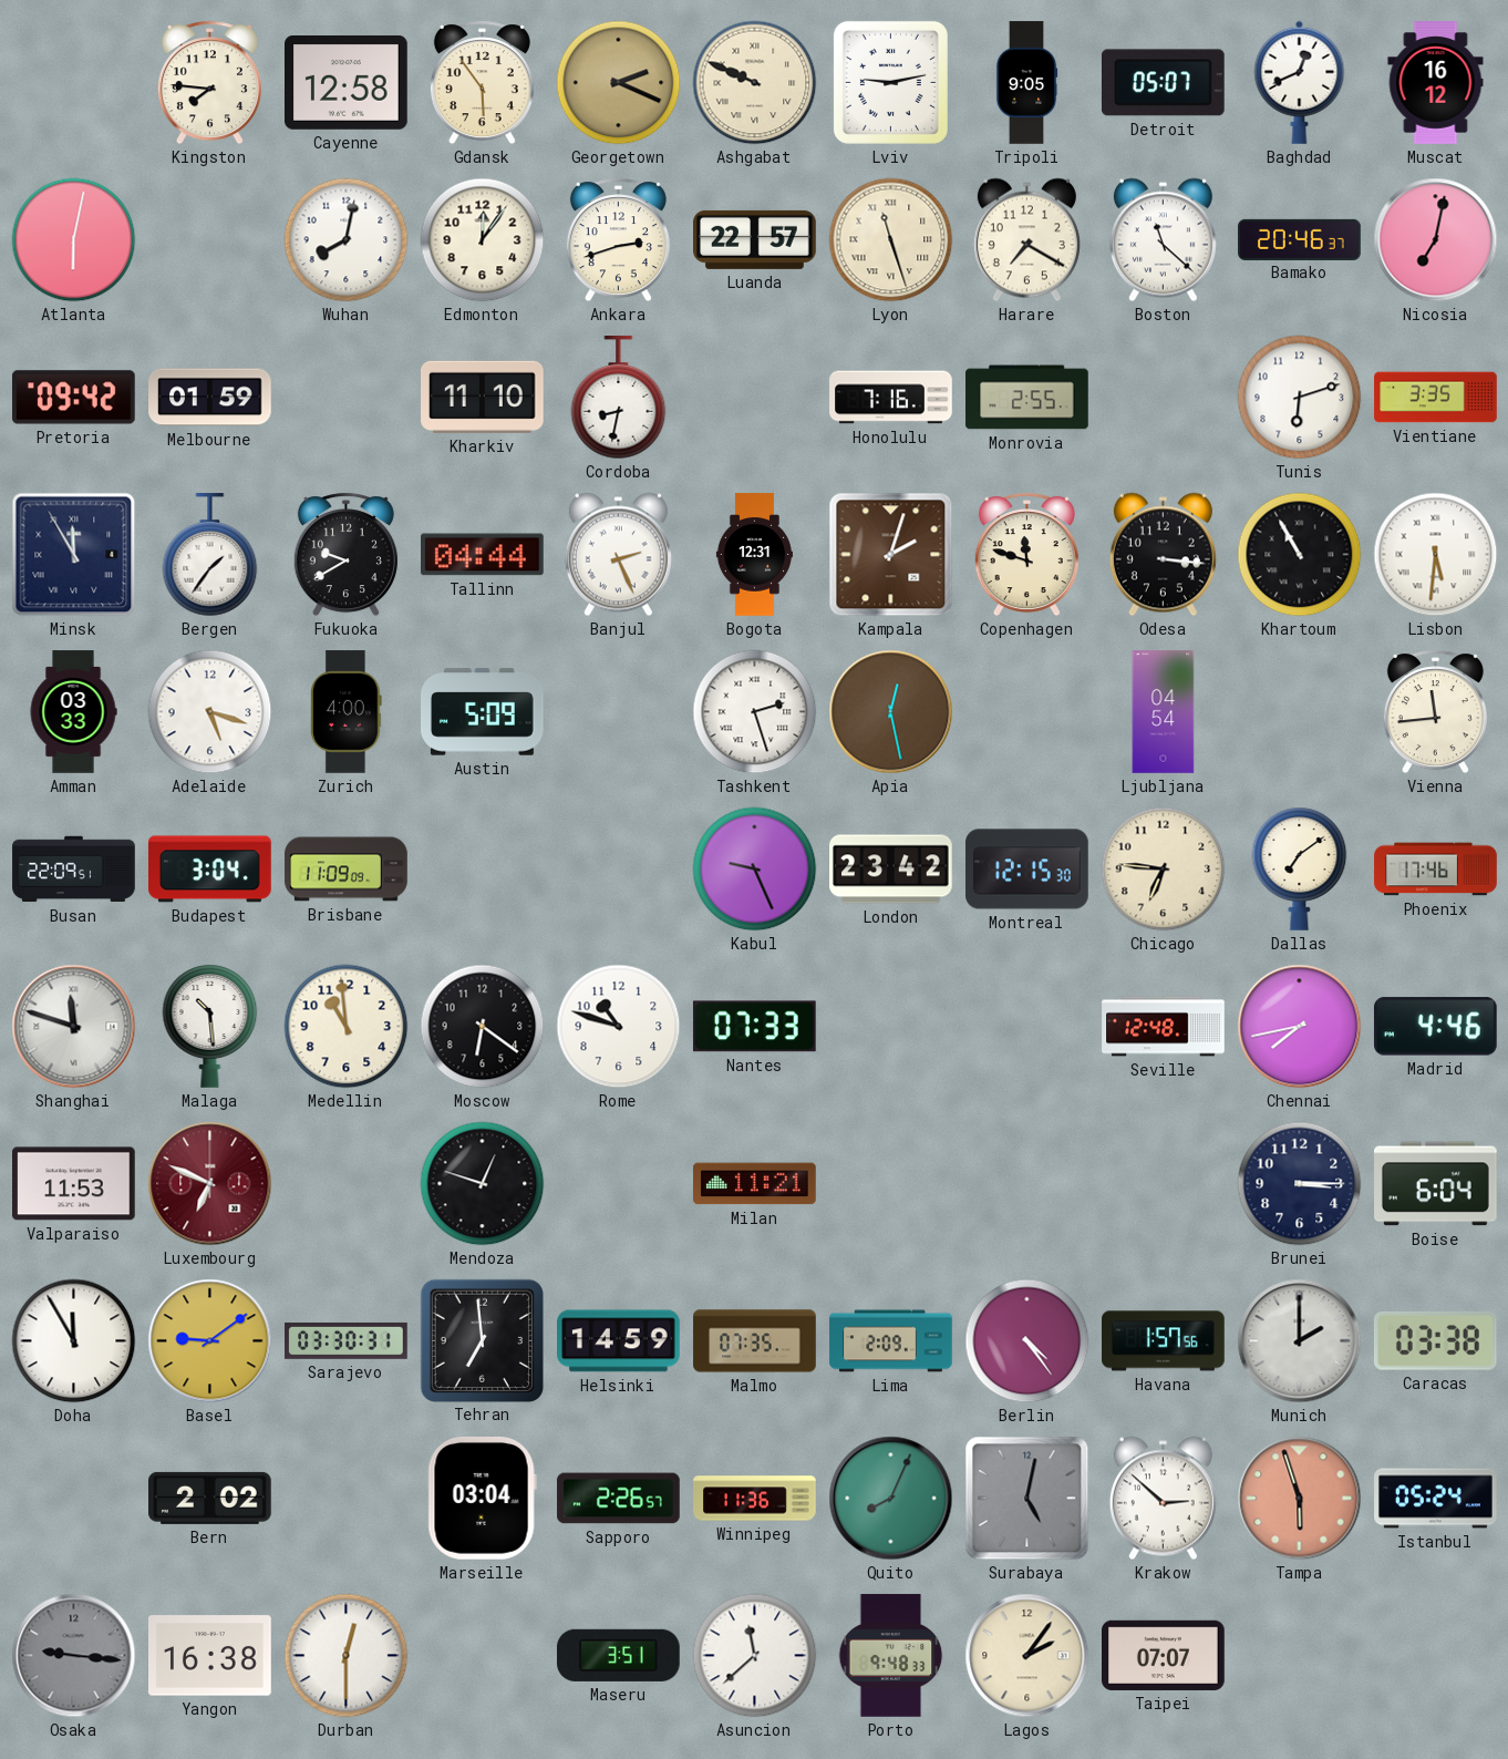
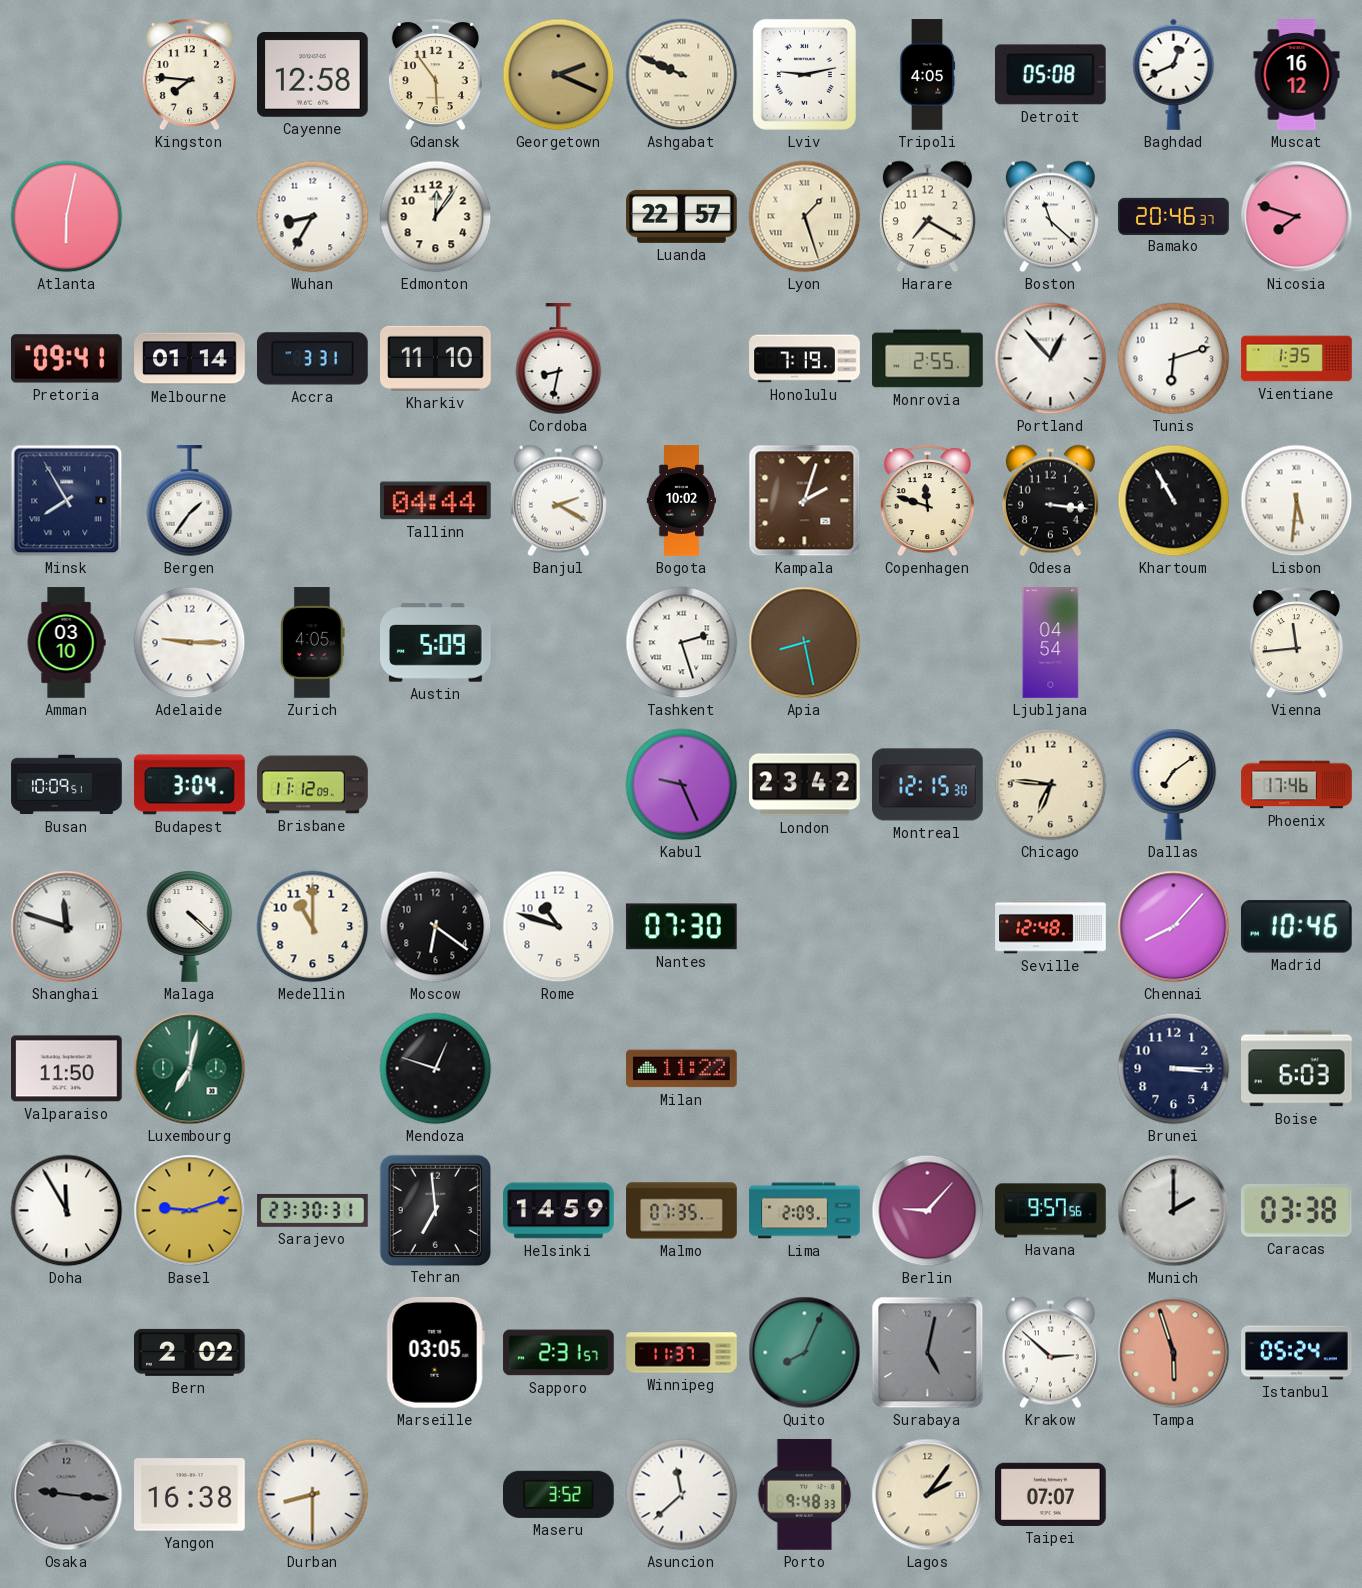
Tripoli: 9:05 -> 4:05 (927, 75)
Detroit: 05:07 -> 05:08 (1050, 75)
Wuhan: 8:02 -> 8:35 (313, 217)
Ankara: 2:42 -> none (618, 240)
Lyon: 11:27 -> 1:27 (805, 217)
Nicosia: 7:02 -> 7:48 (1297, 217)
Pretoria: 09:42 -> 09:41 (67, 359)
Melbourne: 01:59 -> 01:14 (190, 359)
Accra: none -> 3:31 (313, 359)
Honolulu: 7:16 -> 7:19 (805, 359)
Portland: none -> 12:53 (1051, 359)
Vientiane: 3:35 -> 1:35 (1297, 359)
Minsk: 11:55 -> 7:55 (67, 501)
Fukuoka: 9:40 -> none (345, 555)
Banjul: 2:26 -> 2:20 (558, 501)
Bogota: 12:31 -> 10:02 (681, 501)
Amman: 03:33 -> 03:10 (66, 643)
Adelaide: 5:18 -> 9:15 (190, 643)
Zurich: 4:00 -> 4:05 (313, 643)
Apia: 12:28 -> 8:28 (805, 643)
Busan: 22:09 -> 10:09 (67, 785)
Brisbane: 11:09 -> 11:12 (313, 785)
Malaga: 10:29 -> 4:22 (190, 926)
Medellin: 10:59 -> 11:00 (313, 927)
Nantes: 07:33 -> 07:30 (681, 927)
Chennai: 7:43 -> 8:07 (1174, 927)
Madrid: 4:46 -> 10:46 (1296, 927)
Valparaiso: 11:53 -> 11:50 (67, 1069)
Luxembourg: 6:49 -> 7:02 (190, 1069)
Luxembourg dial: burgundy -> green (190, 1069)
Milan: 11:21 -> 11:22 (682, 1069)
Boise: 6:04 -> 6:03 (1297, 1069)
Basel: 9:09 -> 9:12 (190, 1211)
Sarajevo: 03:30 -> 23:30 (313, 1210)
Berlin: 4:24 -> 9:07 (928, 1211)
Havana: 1:57 -> 9:57 (1051, 1211)
Marseille: 03:04 -> 03:05 (435, 1352)
Sapporo: 2:26 -> 2:31 (559, 1353)
Winnipeg: 11:36 -> 11:37 (682, 1353)
Durban: 12:30 -> 8:30 (313, 1495)
Maseru: 3:51 -> 3:52 (559, 1494)
